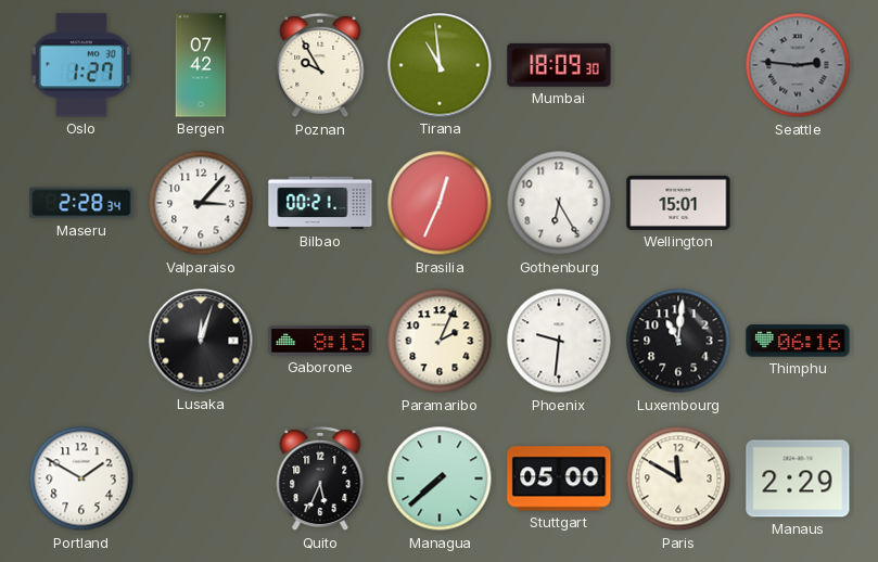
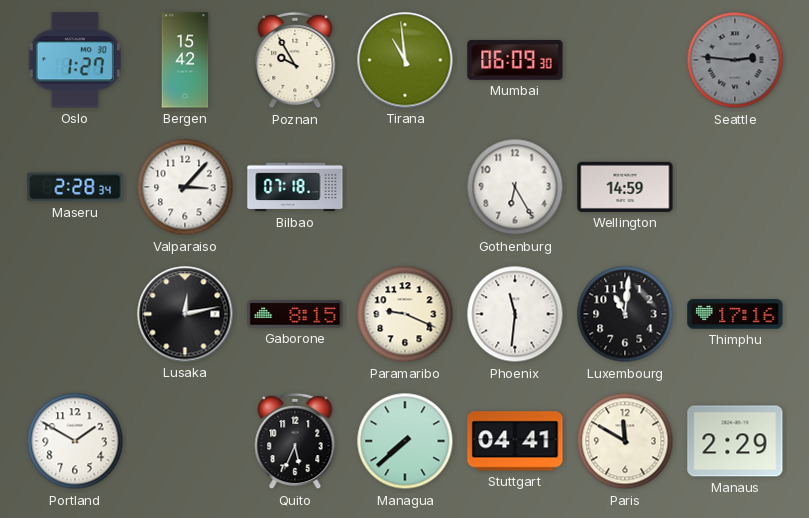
Bergen: 07:42 -> 15:42 (185, 60)
Mumbai: 18:09 -> 06:09 (515, 60)
Bilbao: 00:21 -> 07:18 (295, 187)
Brasilia: 12:34 -> none (440, 203)
Wellington: 15:01 -> 14:59 (625, 187)
Lusaka: 12:03 -> 12:13 (185, 314)
Paramaribo: 2:04 -> 9:19 (405, 314)
Phoenix: 9:31 -> 11:31 (515, 314)
Thimphu: 06:16 -> 17:16 (735, 314)
Stuttgart: 05:00 -> 04:41 (515, 441)
